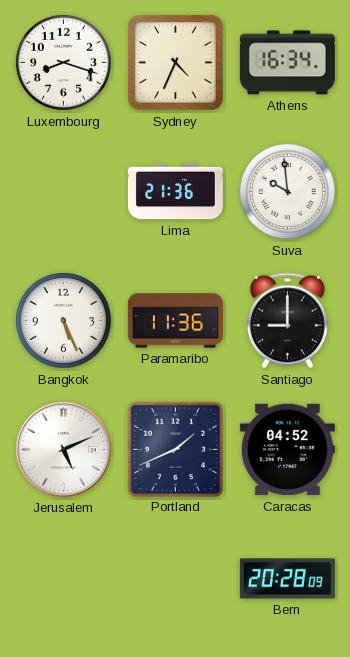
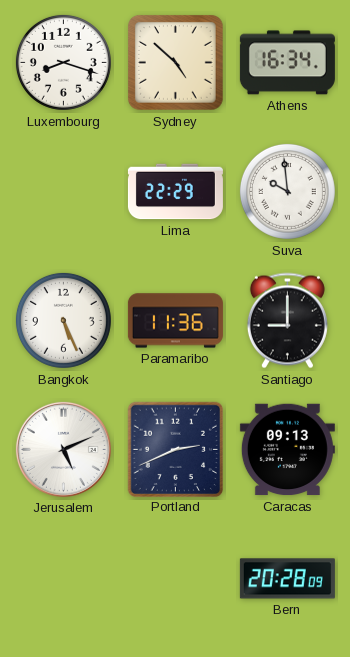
Sydney: 4:34 -> 4:52 (176, 63)
Lima: 21:36 -> 22:29 (175, 192)
Portland: 1:41 -> 2:41 (175, 449)
Caracas: 04:52 -> 09:13 (287, 450)
